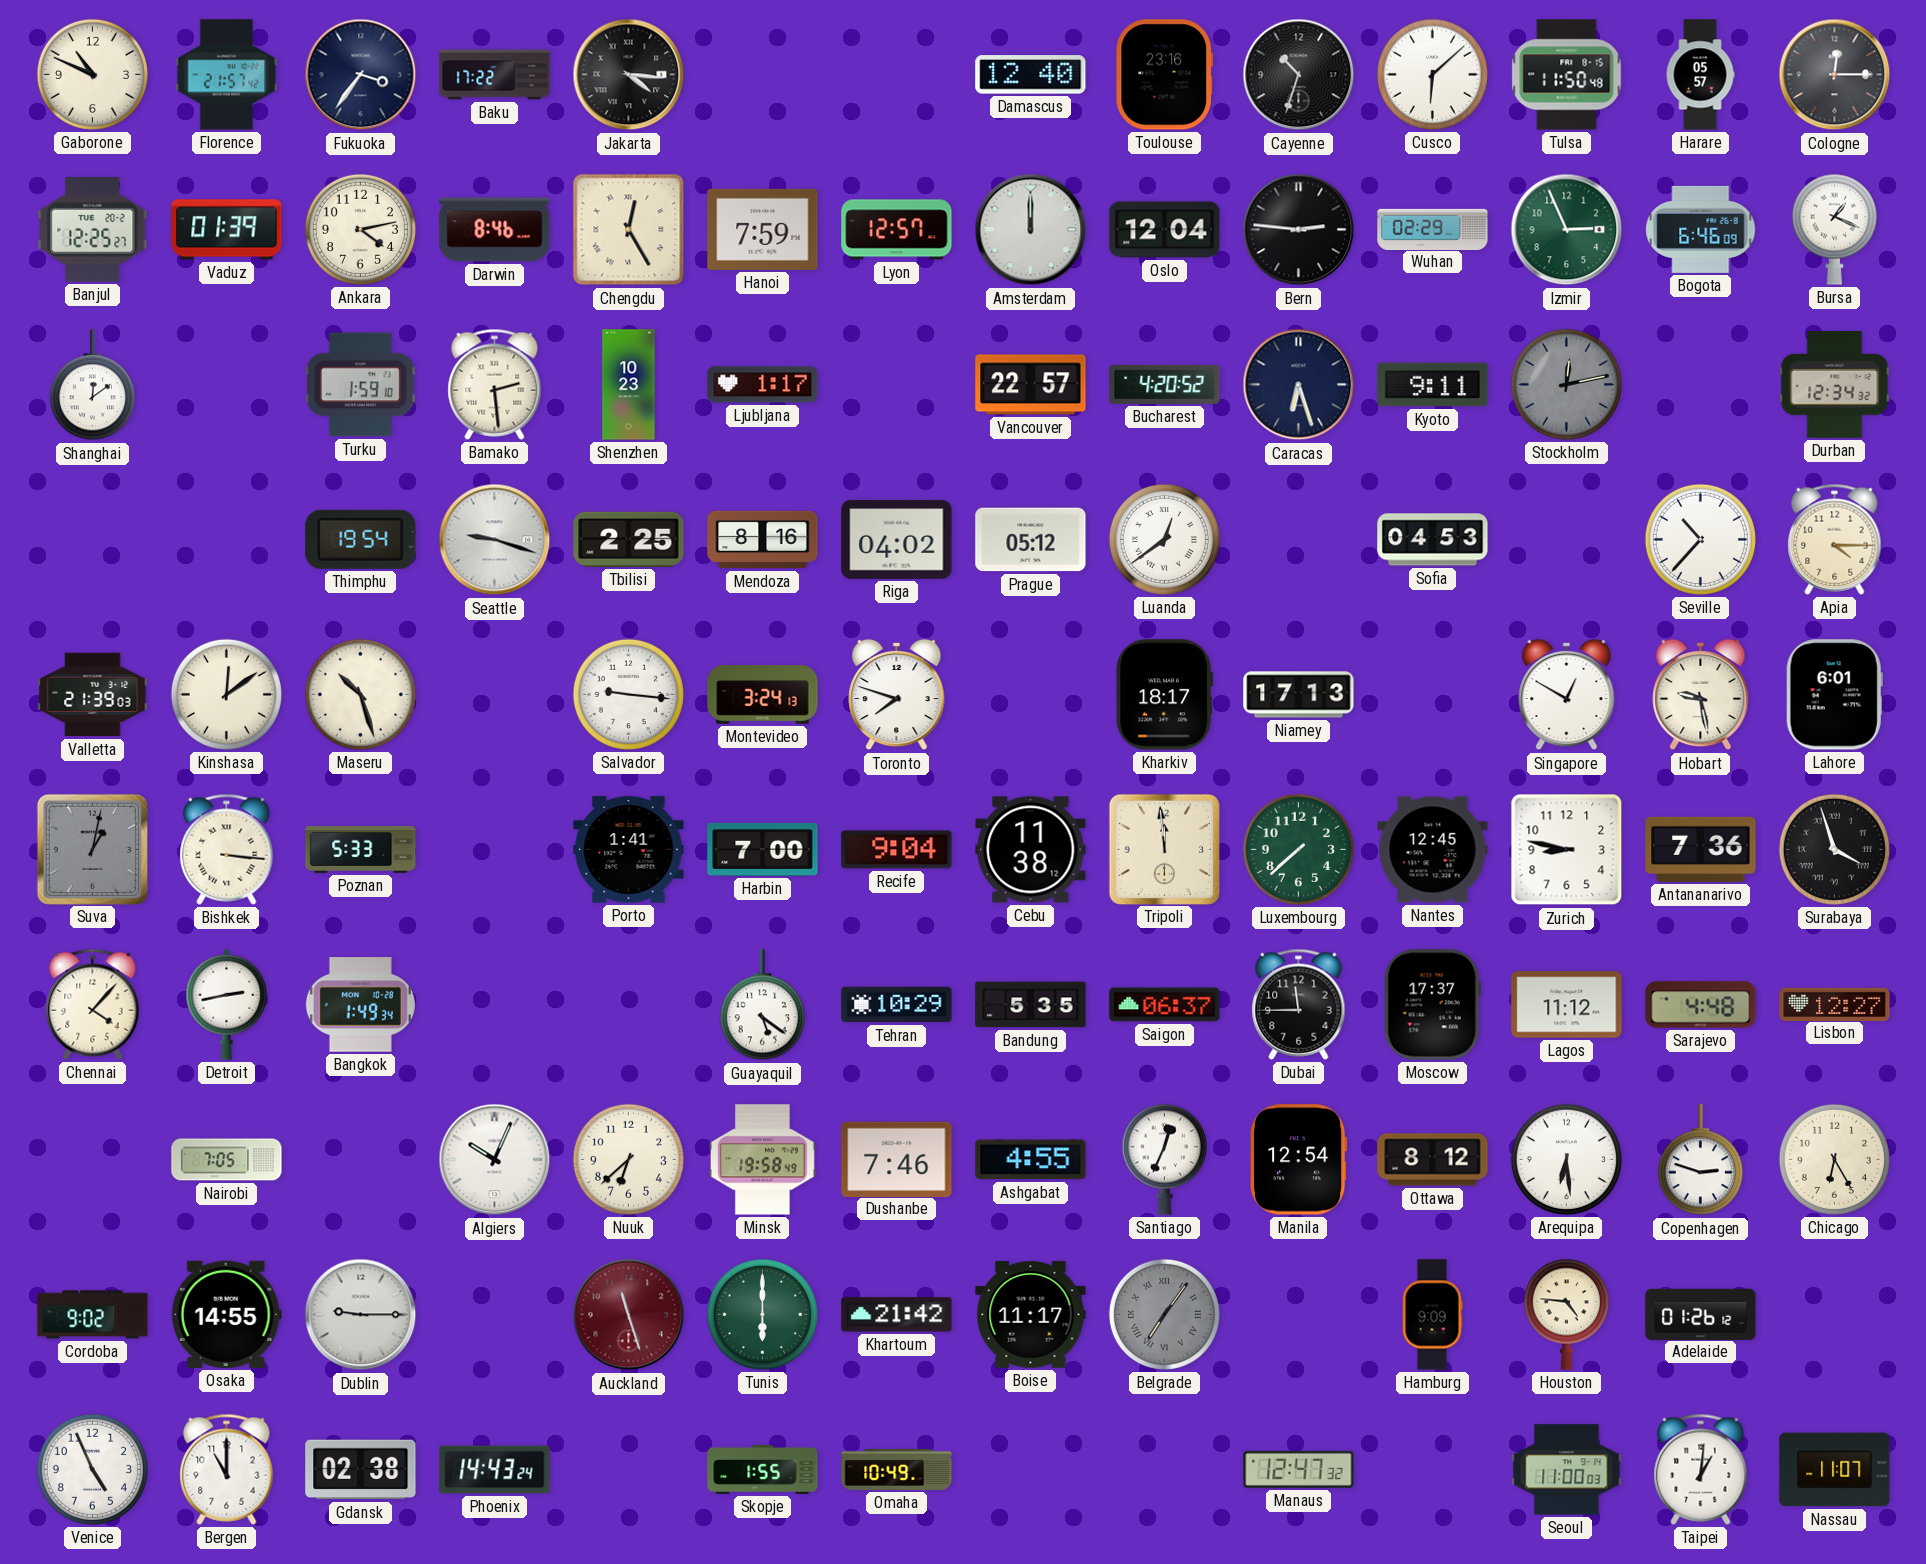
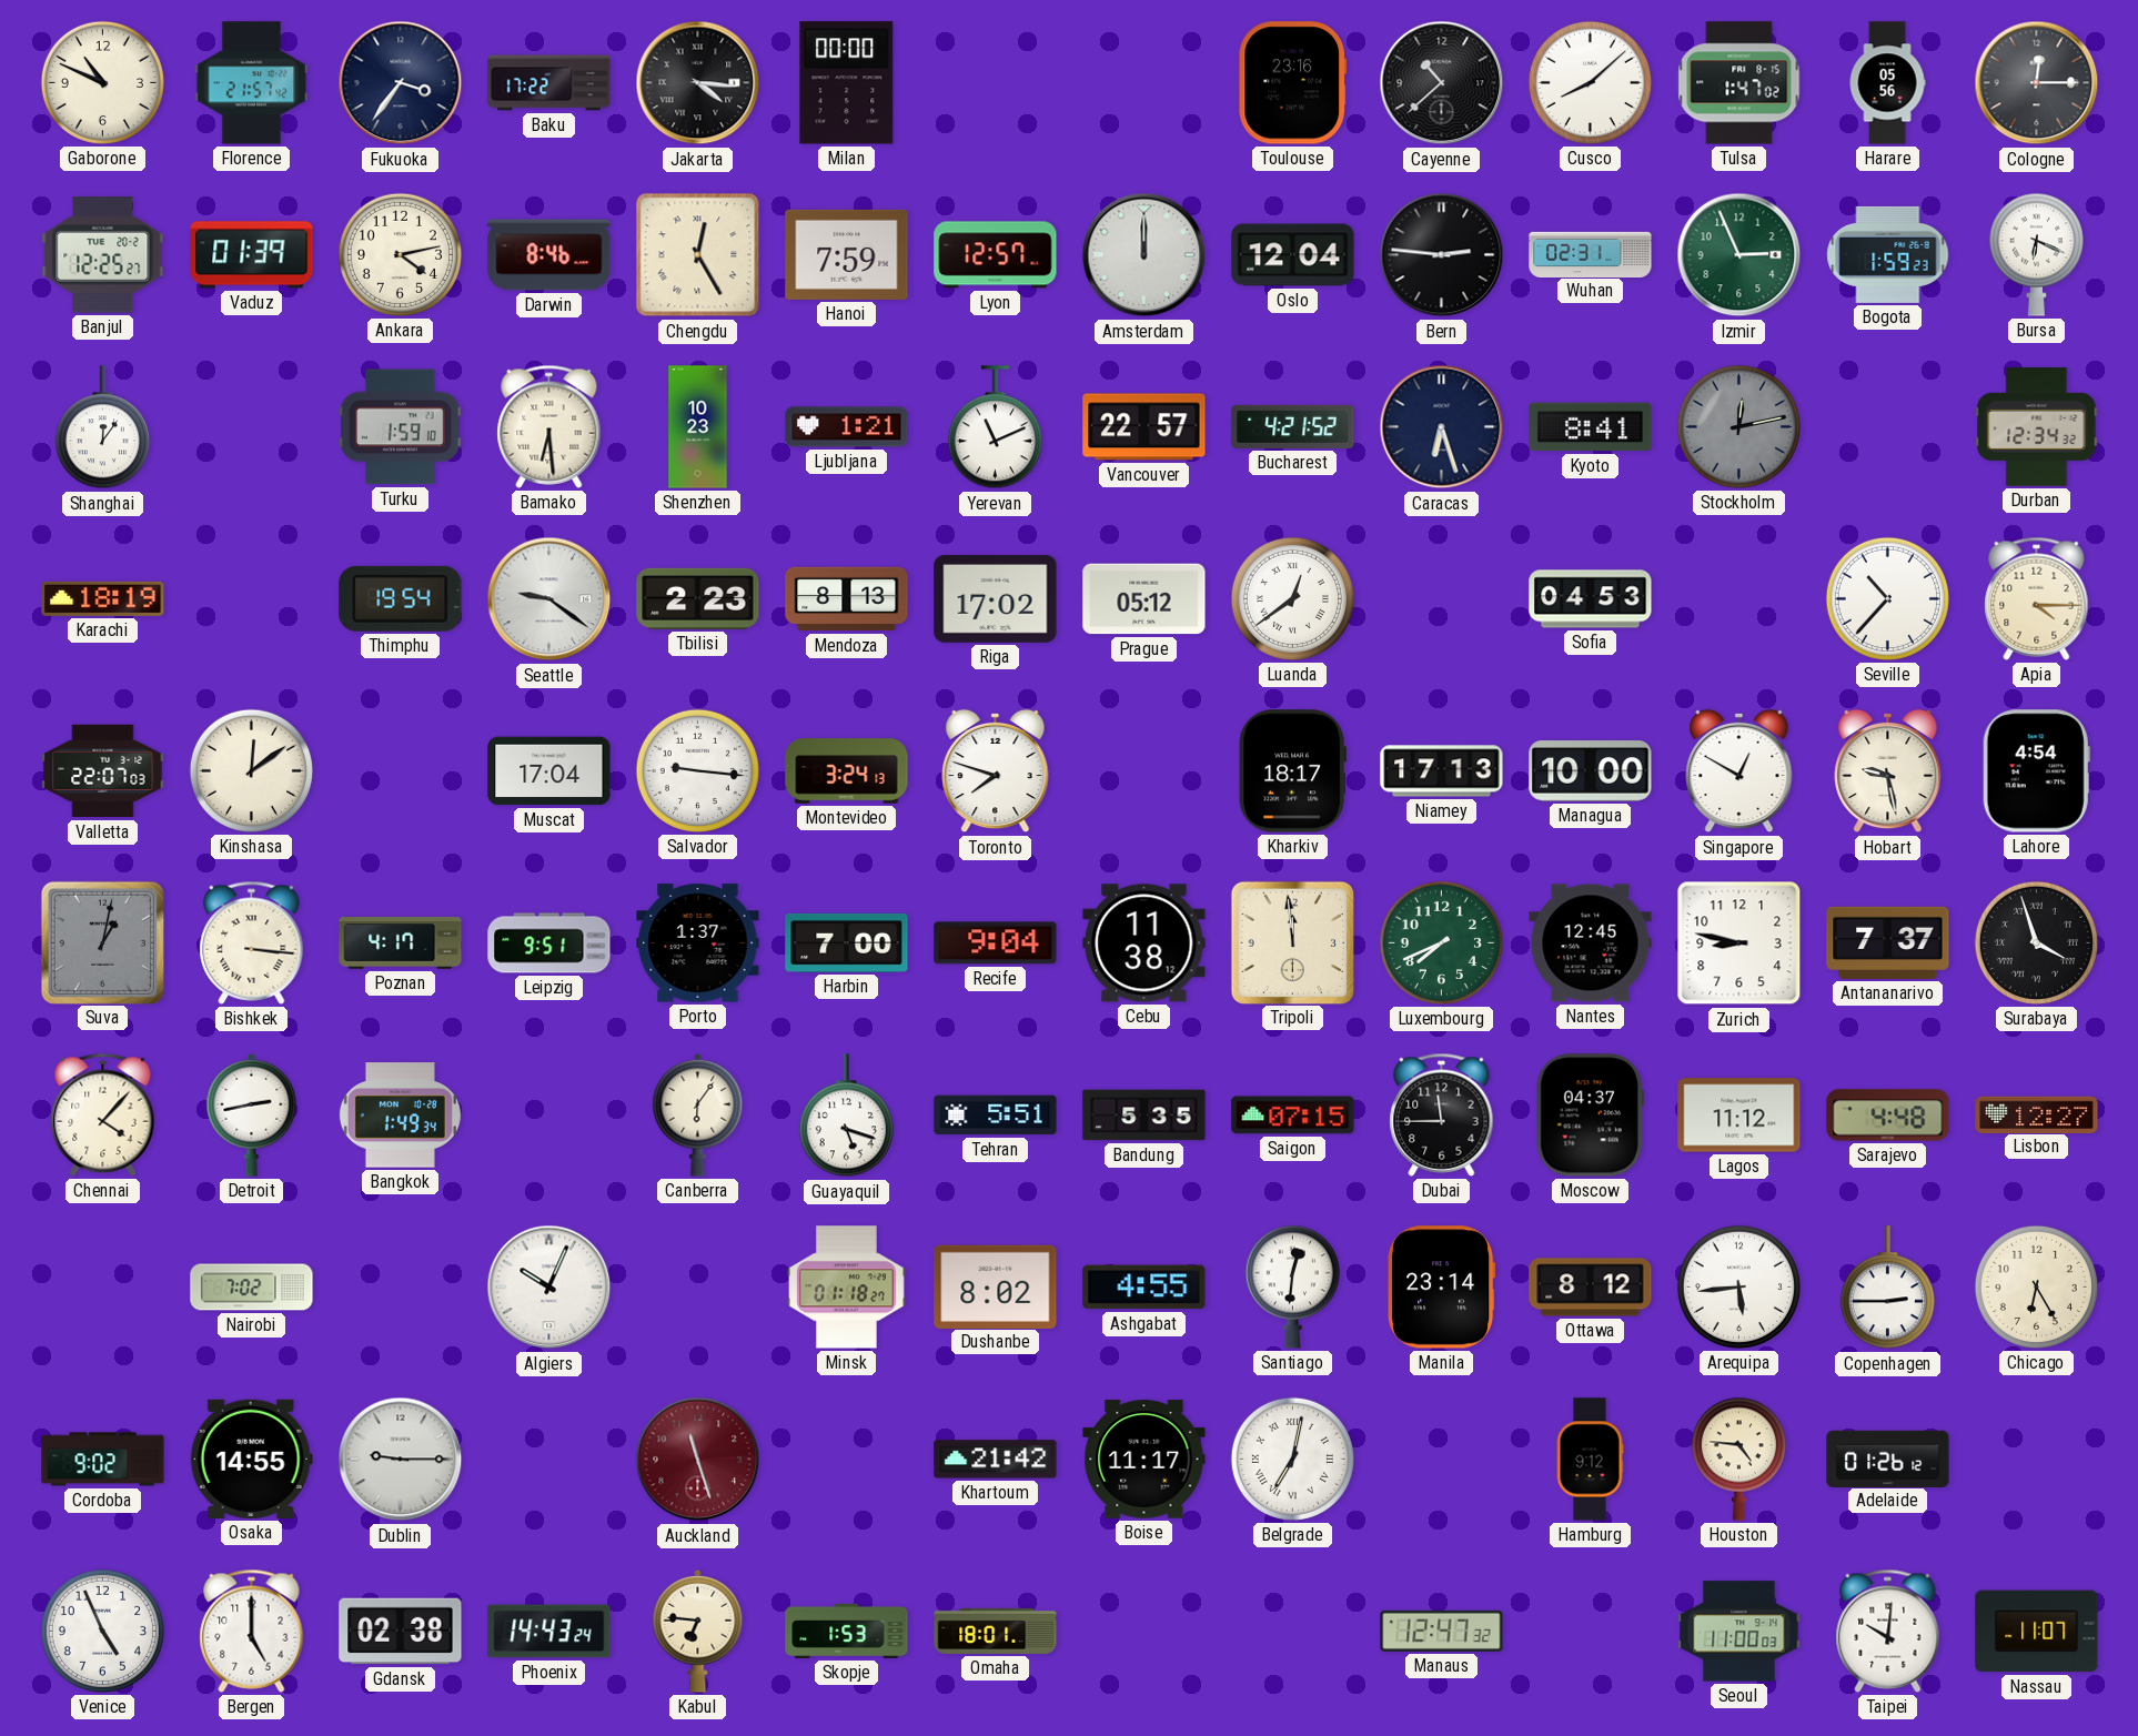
Milan: none -> 00:00 (847, 83)
Damascus: 12:40 -> none (1031, 75)
Cayenne: 10:33 -> 10:38 (1442, 83)
Cusco: 6:08 -> 8:08 (1590, 82)
Tulsa: 11:50 -> 1:47 (1739, 83)
Harare: 05:57 -> 05:56 (1887, 83)
Wuhan: 02:29 -> 02:31 (1591, 254)
Bogota: 6:46 -> 1:59 (1888, 254)
Bursa: 1:19 -> 6:19 (2036, 254)
Shanghai: 12:09 -> 12:06 (102, 427)
Bamako: 2:29 -> 6:29 (549, 426)
Ljubljana: 1:17 -> 1:21 (847, 427)
Yerevan: none -> 11:11 (995, 427)
Bucharest: 4:20 -> 4:21 (1293, 426)
Kyoto: 9:11 -> 8:41 (1591, 427)
Karachi: none -> 18:19 (103, 598)
Seattle: 9:18 -> 9:21 (549, 599)
Tbilisi: 2:25 -> 2:23 (698, 598)
Mendoza: 8:16 -> 8:13 (847, 599)
Riga: 04:02 -> 17:02 (996, 599)
Valletta: 21:39 -> 22:07 (103, 771)
Maseru: 10:27 -> none (360, 694)
Muscat: none -> 17:04 (549, 771)
Managua: none -> 10:00 (1591, 771)
Lahore: 6:01 -> 4:54 (2036, 771)
Poznan: 5:33 -> 4:17 (401, 942)
Leipzig: none -> 9:51 (549, 943)
Porto: 1:41 -> 1:37 (698, 943)
Luxembourg: 7:38 -> 7:41 (1441, 942)
Antananarivo: 7:36 -> 7:37 (1888, 942)
Canberra: none -> 6:06 (698, 1114)
Guayaquil: 5:21 -> 5:18 (846, 1116)
Tehran: 10:29 -> 5:51 (996, 1116)
Saigon: 06:37 -> 07:15 (1293, 1116)
Moscow: 17:37 -> 04:37 (1590, 1116)
Nairobi: 7:05 -> 7:02 (252, 1288)
Nuuk: 6:38 -> none (628, 1159)
Minsk: 19:58 -> 01:18 (846, 1288)
Dushanbe: 7:46 -> 8:02 (996, 1286)
Santiago: 12:34 -> 12:31 (1292, 1286)
Manila: 12:54 -> 23:14 (1442, 1288)
Arequipa: 6:29 -> 5:44 (1738, 1286)
Copenhagen: 2:48 -> 2:45 (1887, 1288)
Tunis: 6:00 -> none (762, 1314)
Belgrade: 7:06 -> 7:02 (1292, 1459)
Belgrade dial: grey -> white (1292, 1459)
Hamburg: 9:09 -> 9:12 (1590, 1460)
Bergen: 11:00 -> 5:00 (252, 1631)
Kabul: none -> 6:46 (698, 1631)
Skopje: 1:55 -> 1:53 (847, 1631)
Omaha: 10:49 -> 18:01 (996, 1631)
Taipei: 1:01 -> 10:01 (1888, 1631)
